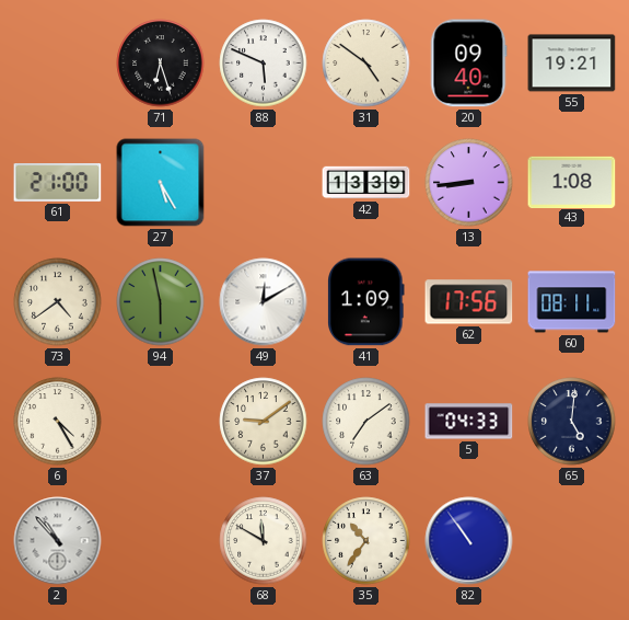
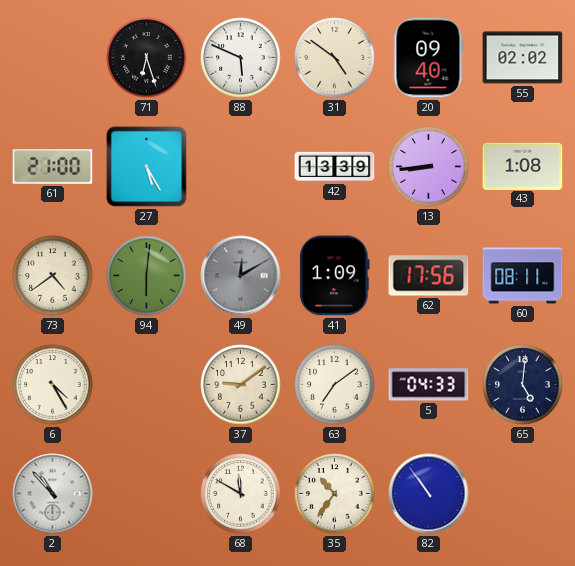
55: 19:21 -> 02:02 (523, 58)
94: 5:58 -> 6:01 (147, 276)
49 dial: white -> grey (241, 276)
